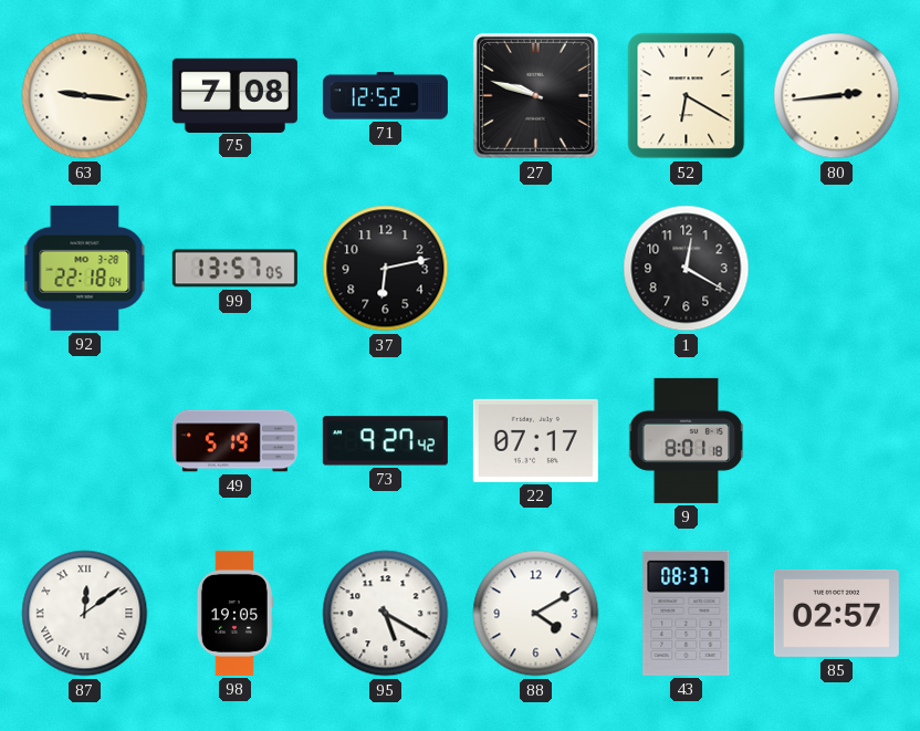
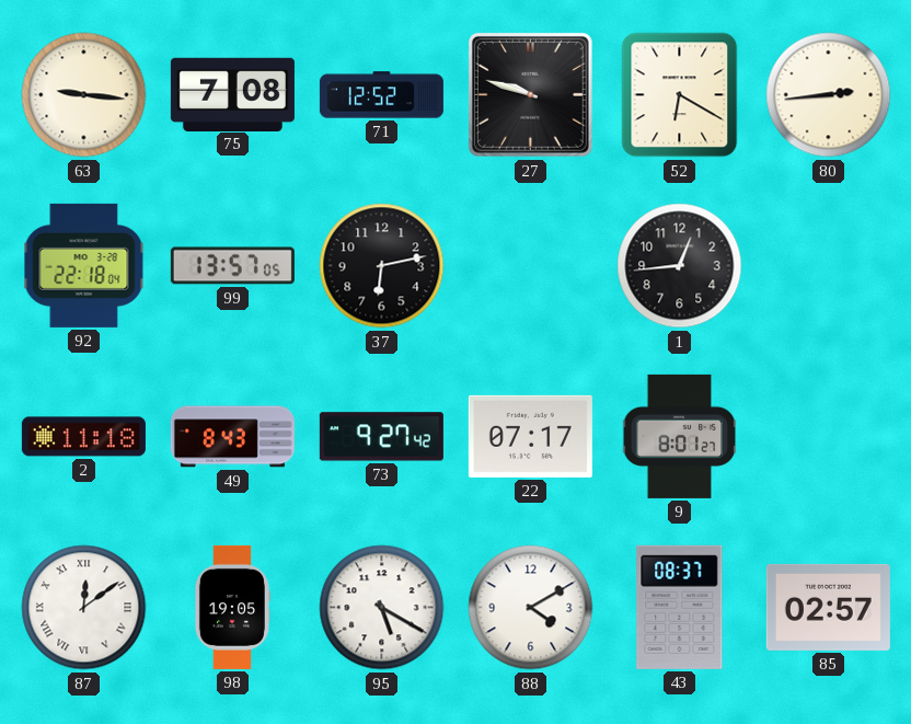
1: 12:20 -> 12:44 (680, 266)
2: none -> 11:18 (83, 437)
49: 5:19 -> 8:43 (232, 437)
9: 8:01:18 -> 8:01:27 (680, 436)
